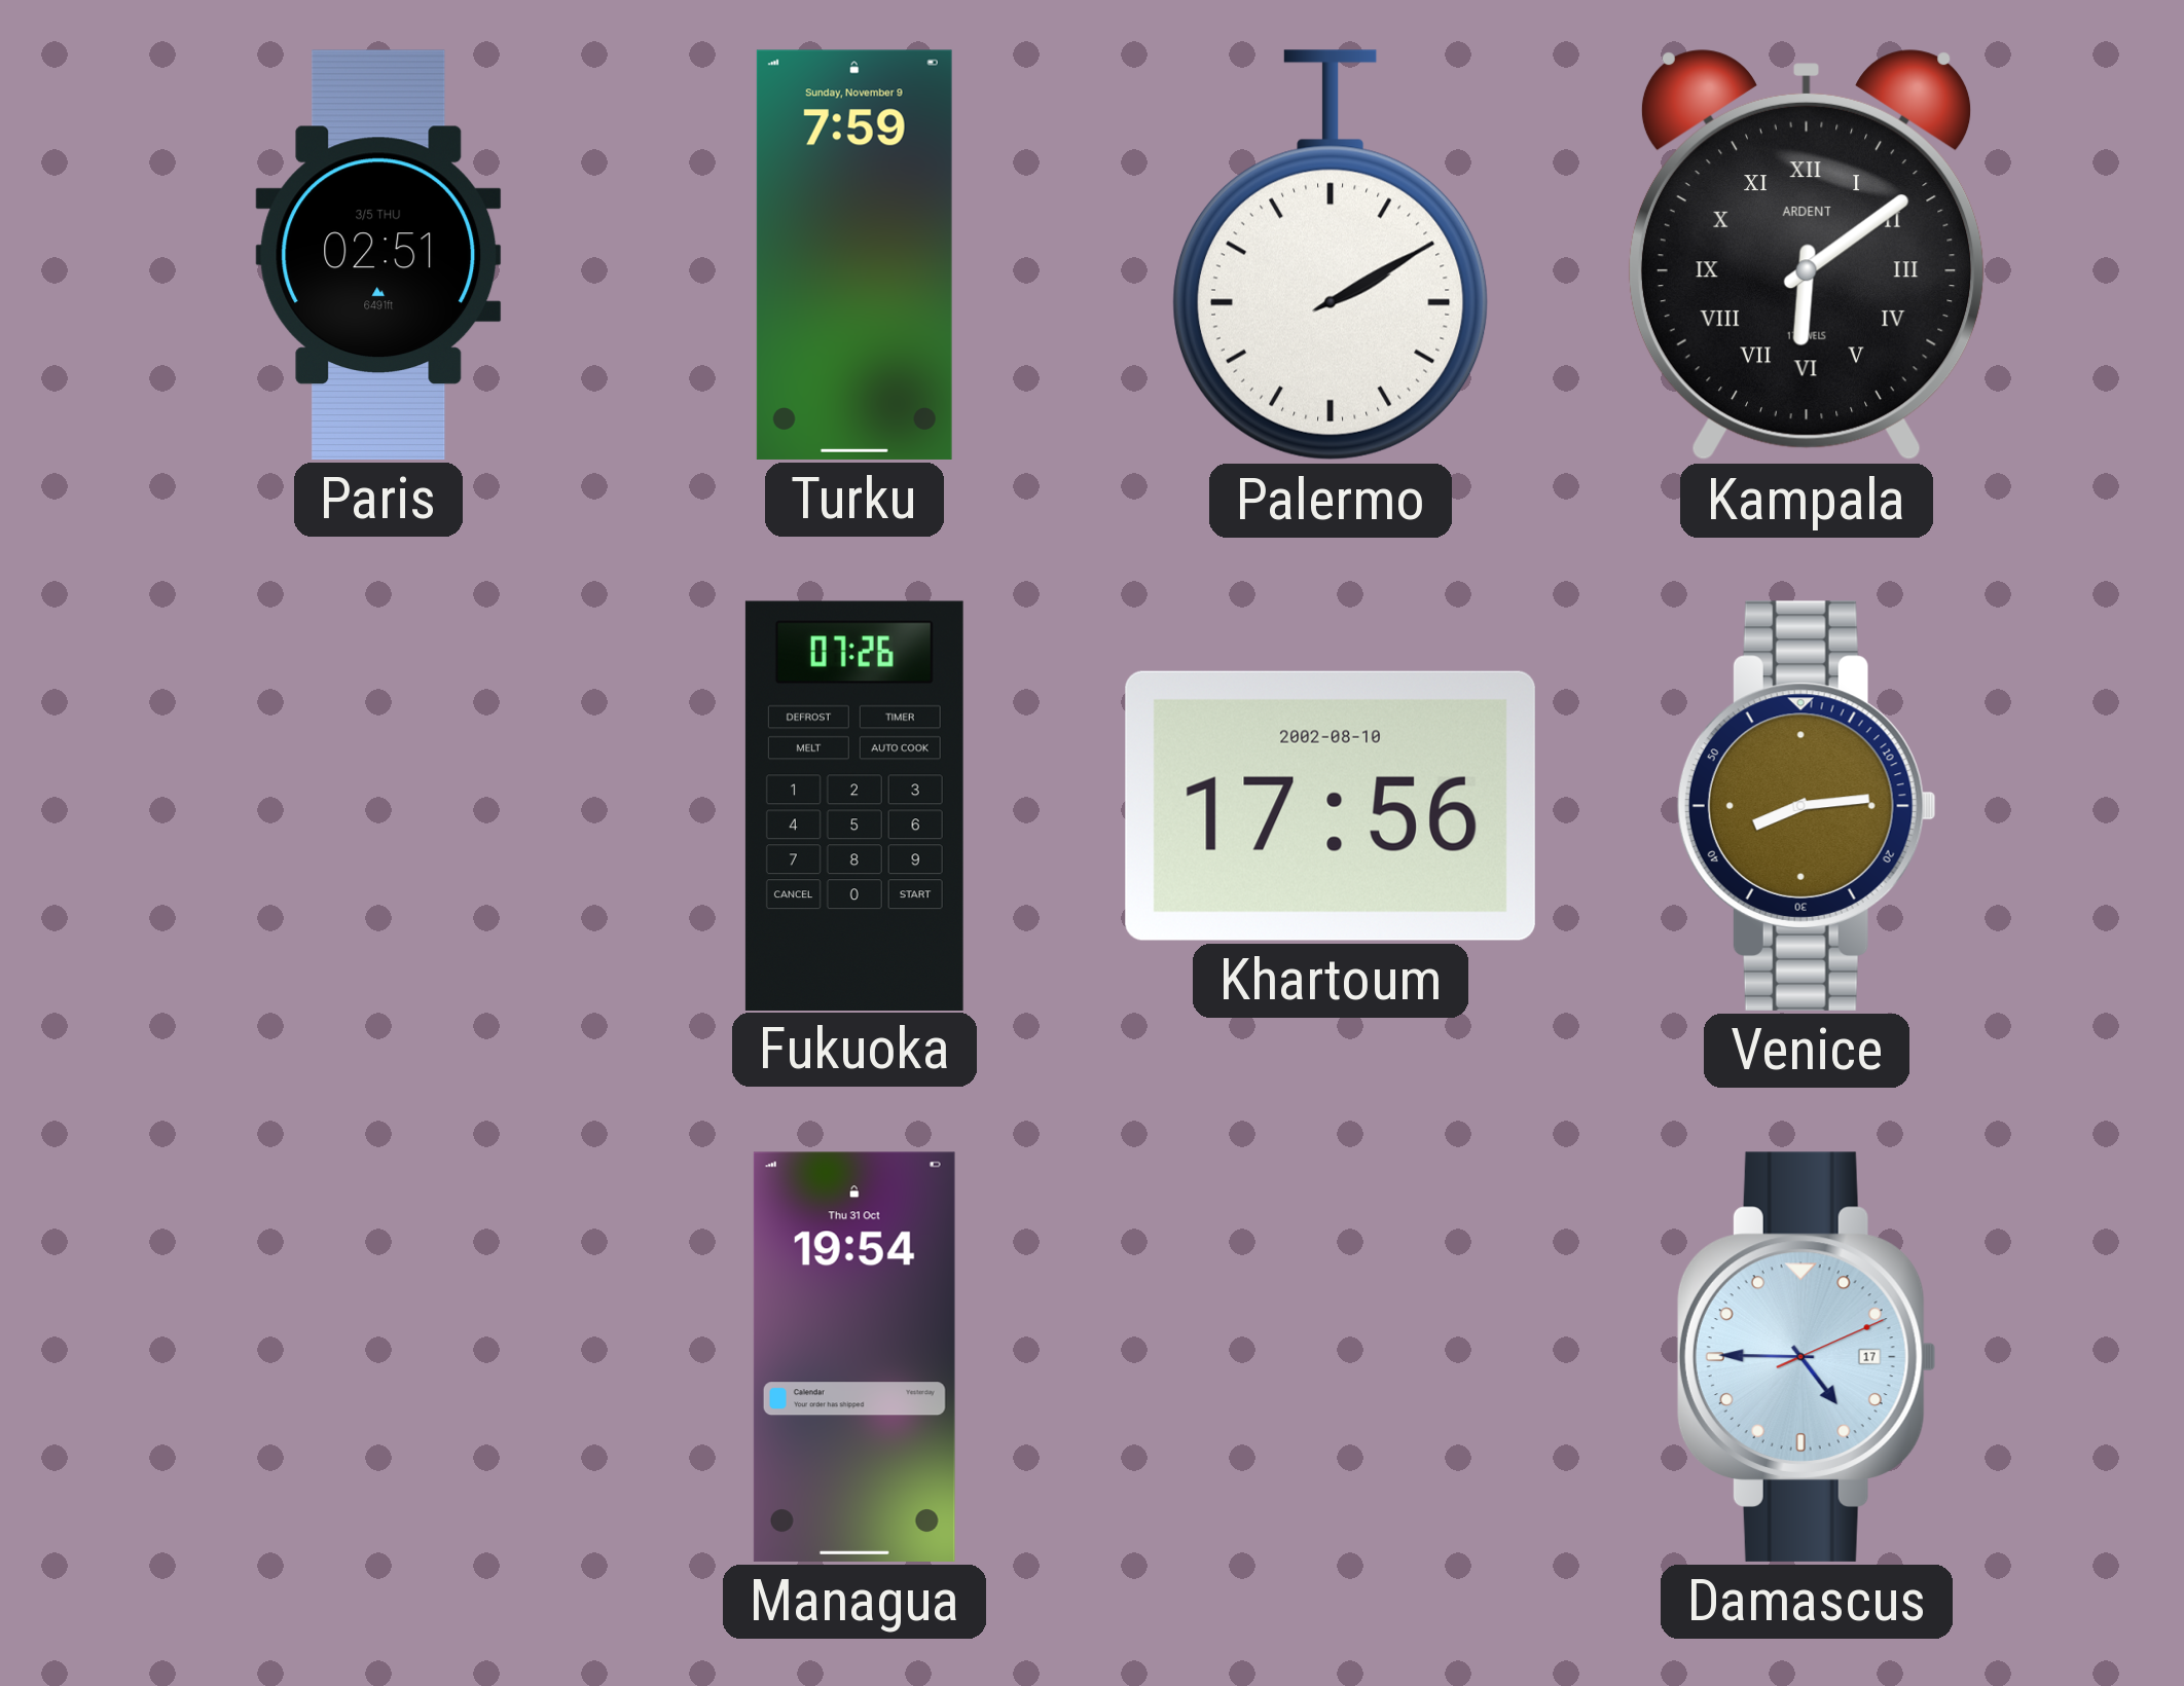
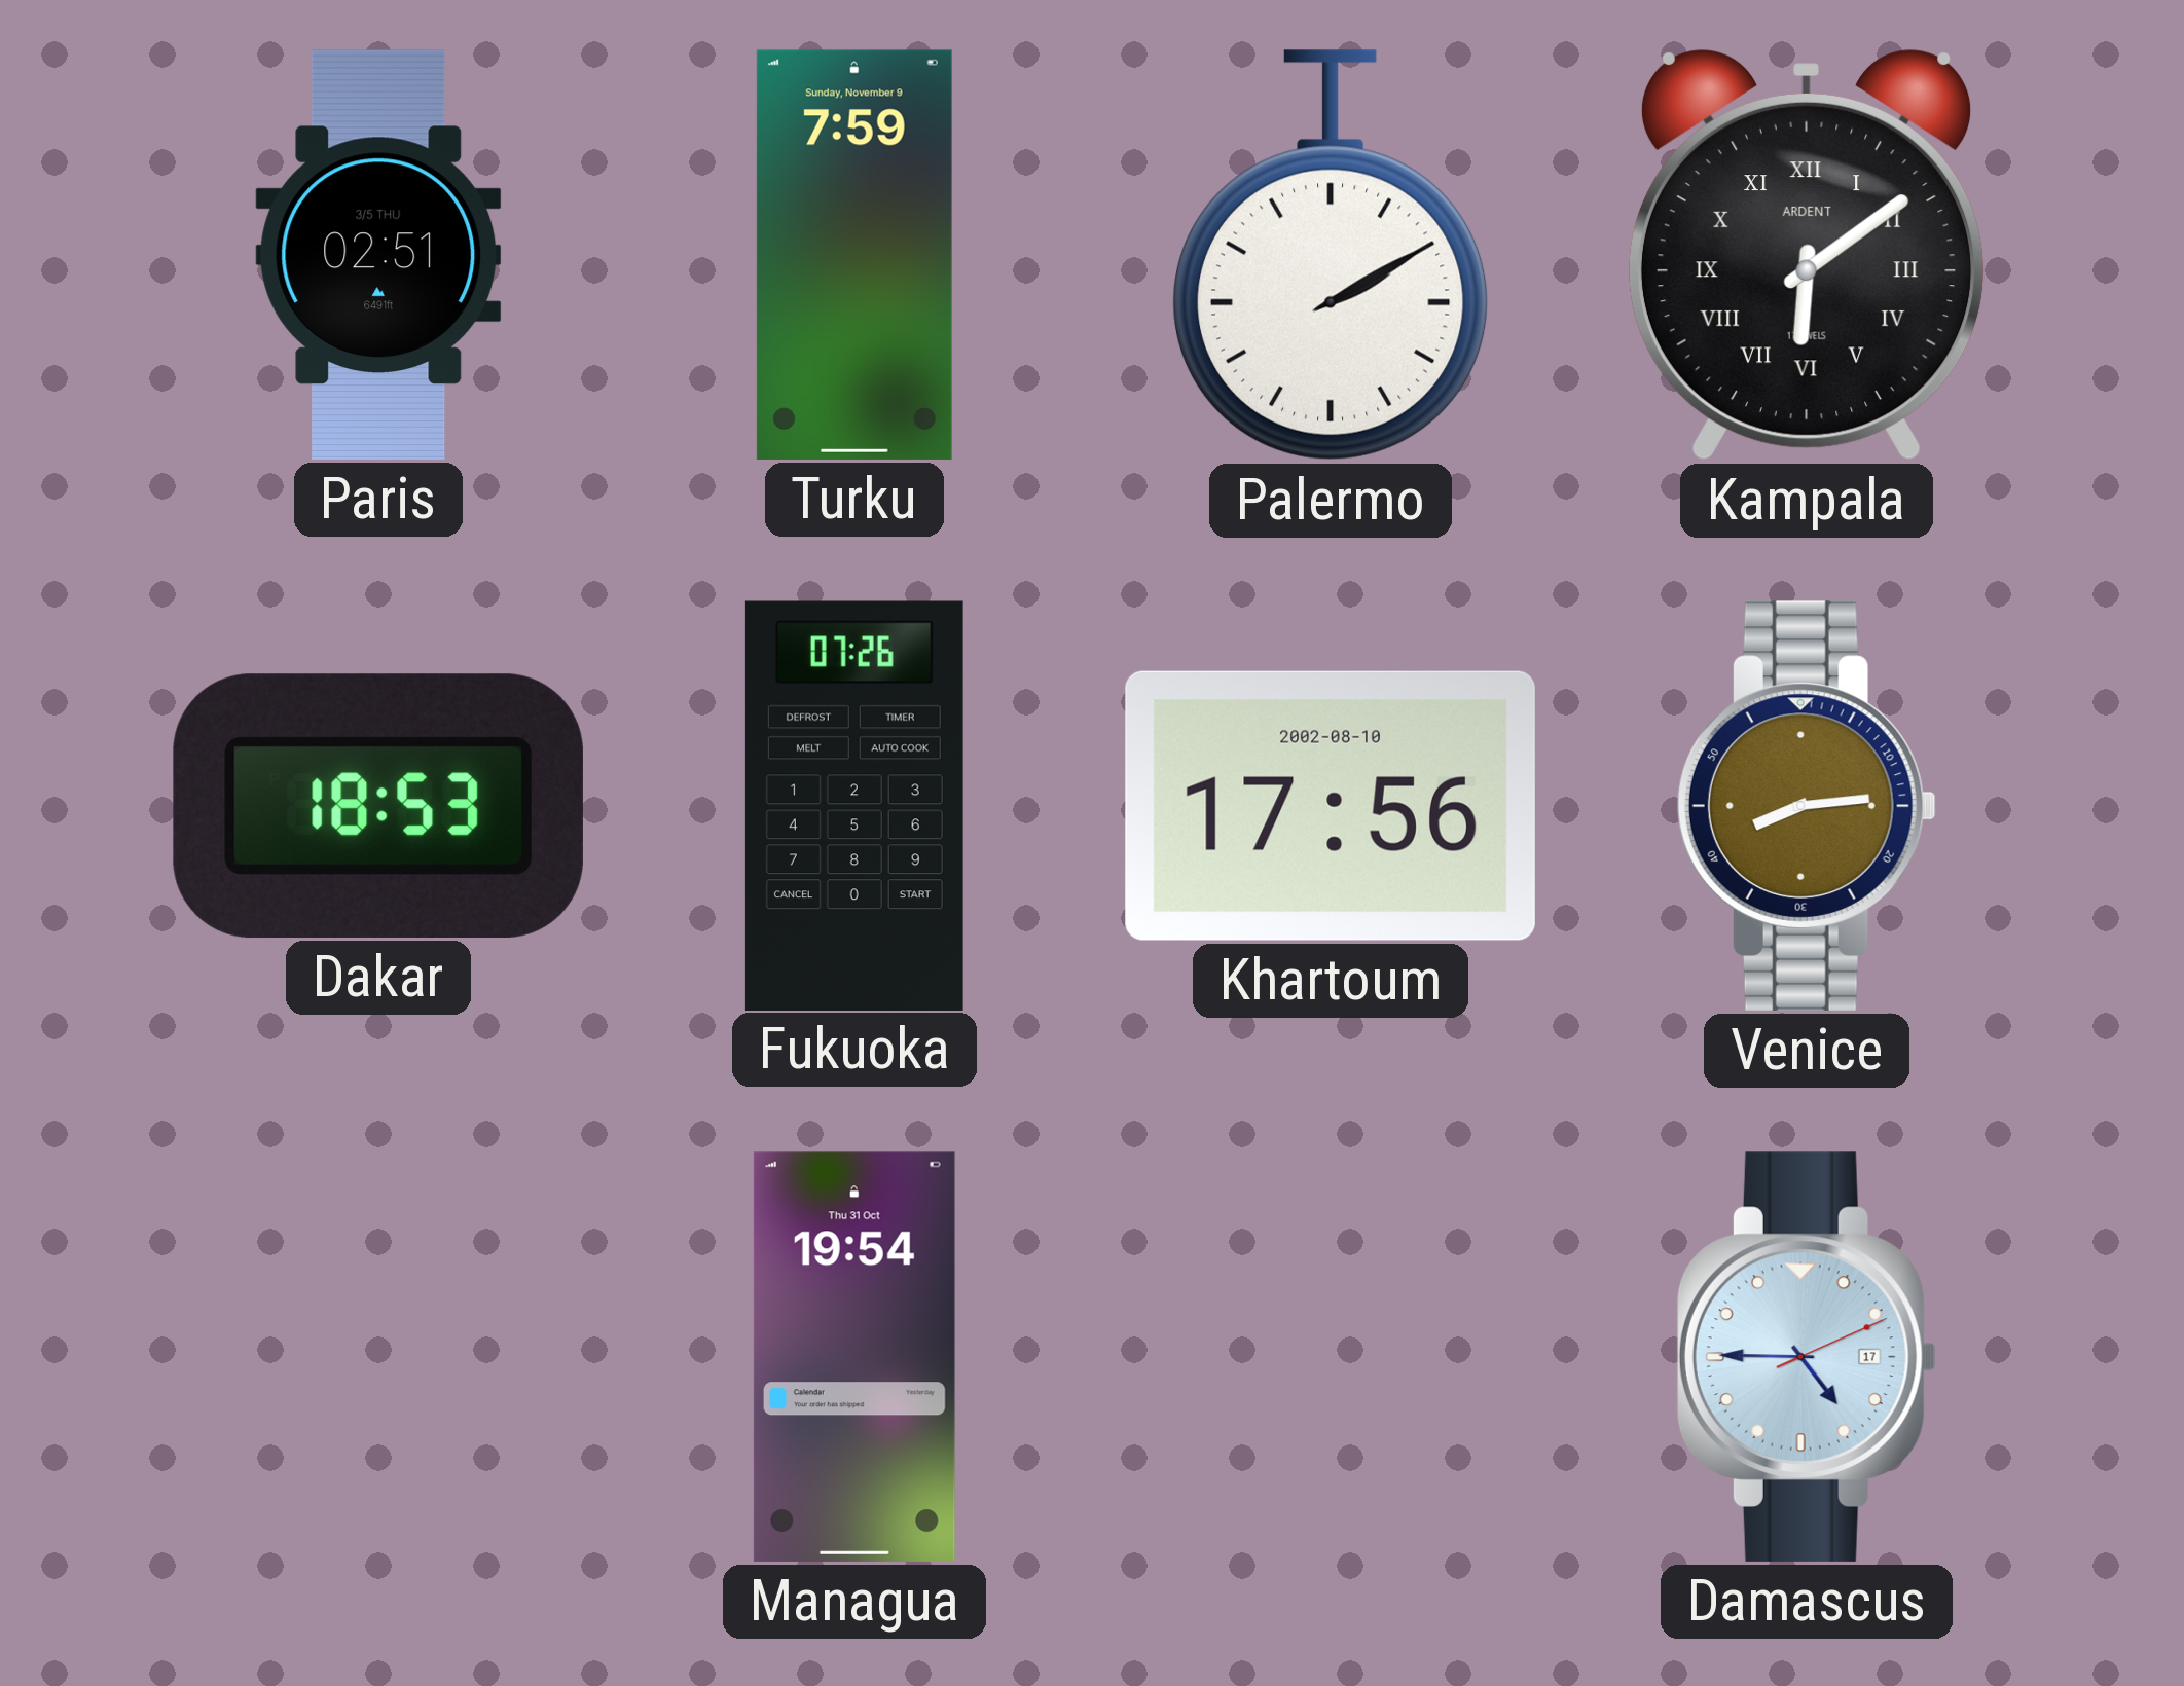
Dakar: none -> 18:53 (378, 806)
